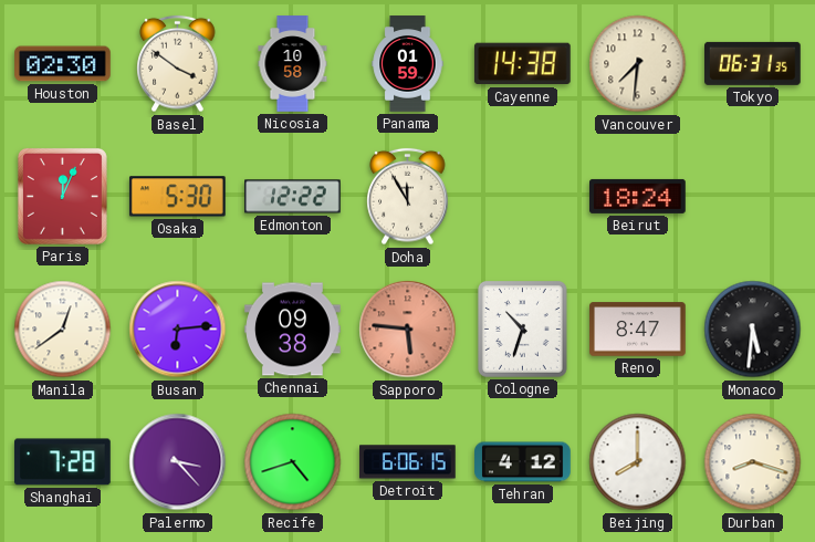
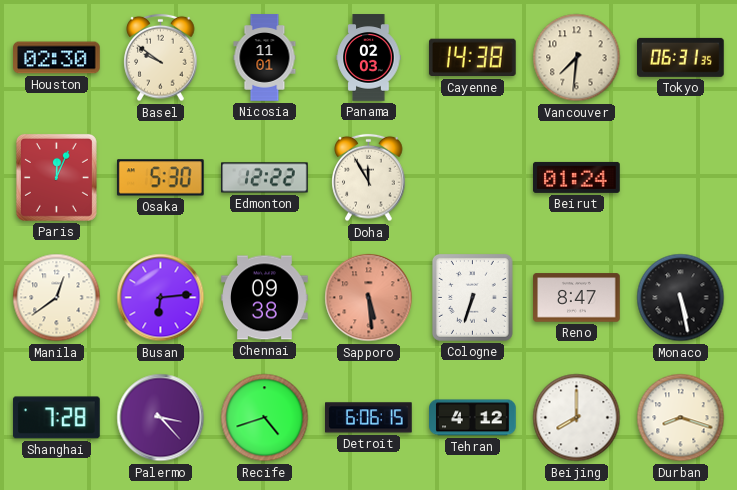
Basel: 3:51 -> 9:51 (161, 58)
Nicosia: 10:58 -> 11:01 (265, 58)
Panama: 01:59 -> 02:03 (369, 58)
Beirut: 18:24 -> 01:24 (577, 177)
Sapporo: 5:46 -> 5:29 (369, 298)
Cologne: 10:33 -> 6:33 (472, 297)
Monaco: 5:31 -> 5:28 (681, 298)
